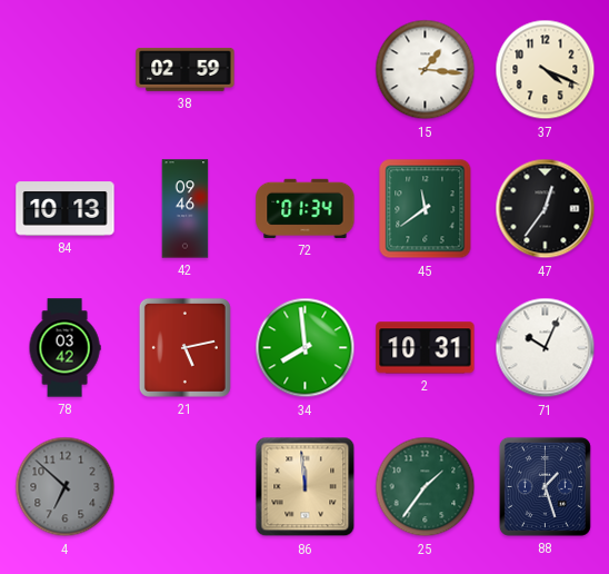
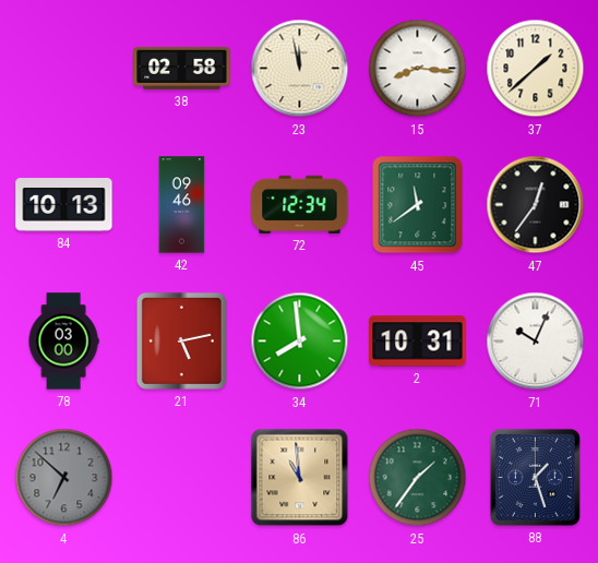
38: 02:59 -> 02:58 (182, 68)
23: none -> 11:58 (300, 69)
15: 1:16 -> 8:16 (418, 69)
37: 4:19 -> 1:38 (536, 69)
72: 01:34 -> 12:34 (300, 204)
78: 03:42 -> 03:00 (63, 342)
86: 11:59 -> 10:59 (300, 478)
